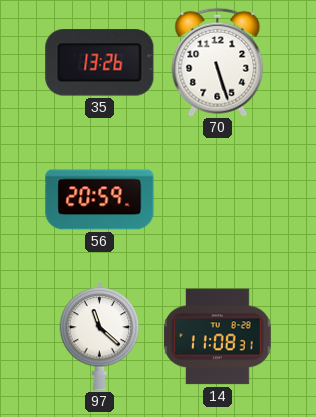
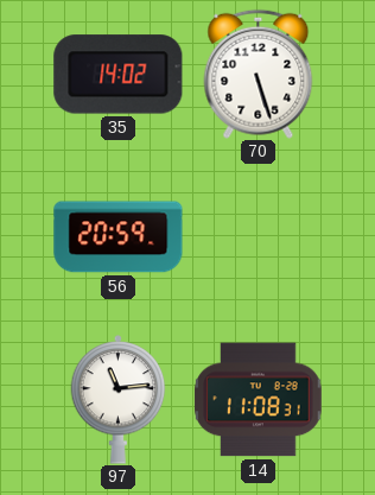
35: 13:26 -> 14:02 (119, 75)
97: 11:22 -> 11:14 (119, 400)
